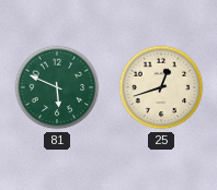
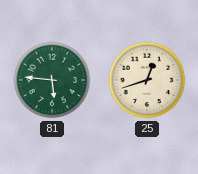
81: 5:49 -> 5:46 (52, 80)
